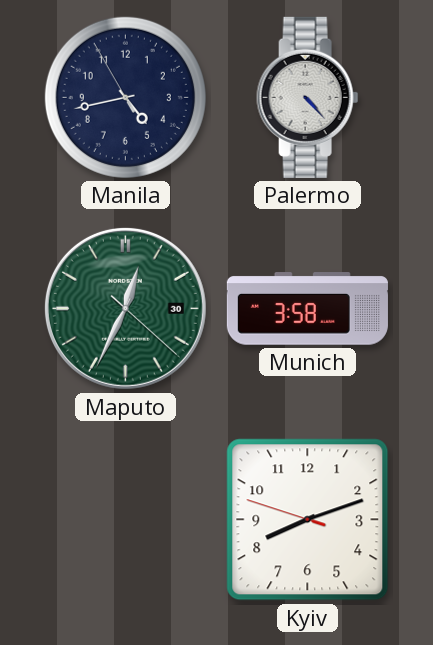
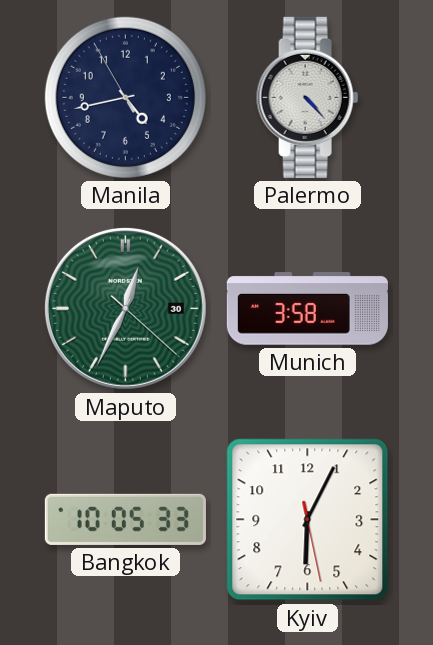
Bangkok: none -> 10:05 (125, 519)
Kyiv: 8:11 -> 6:04 (308, 520)
